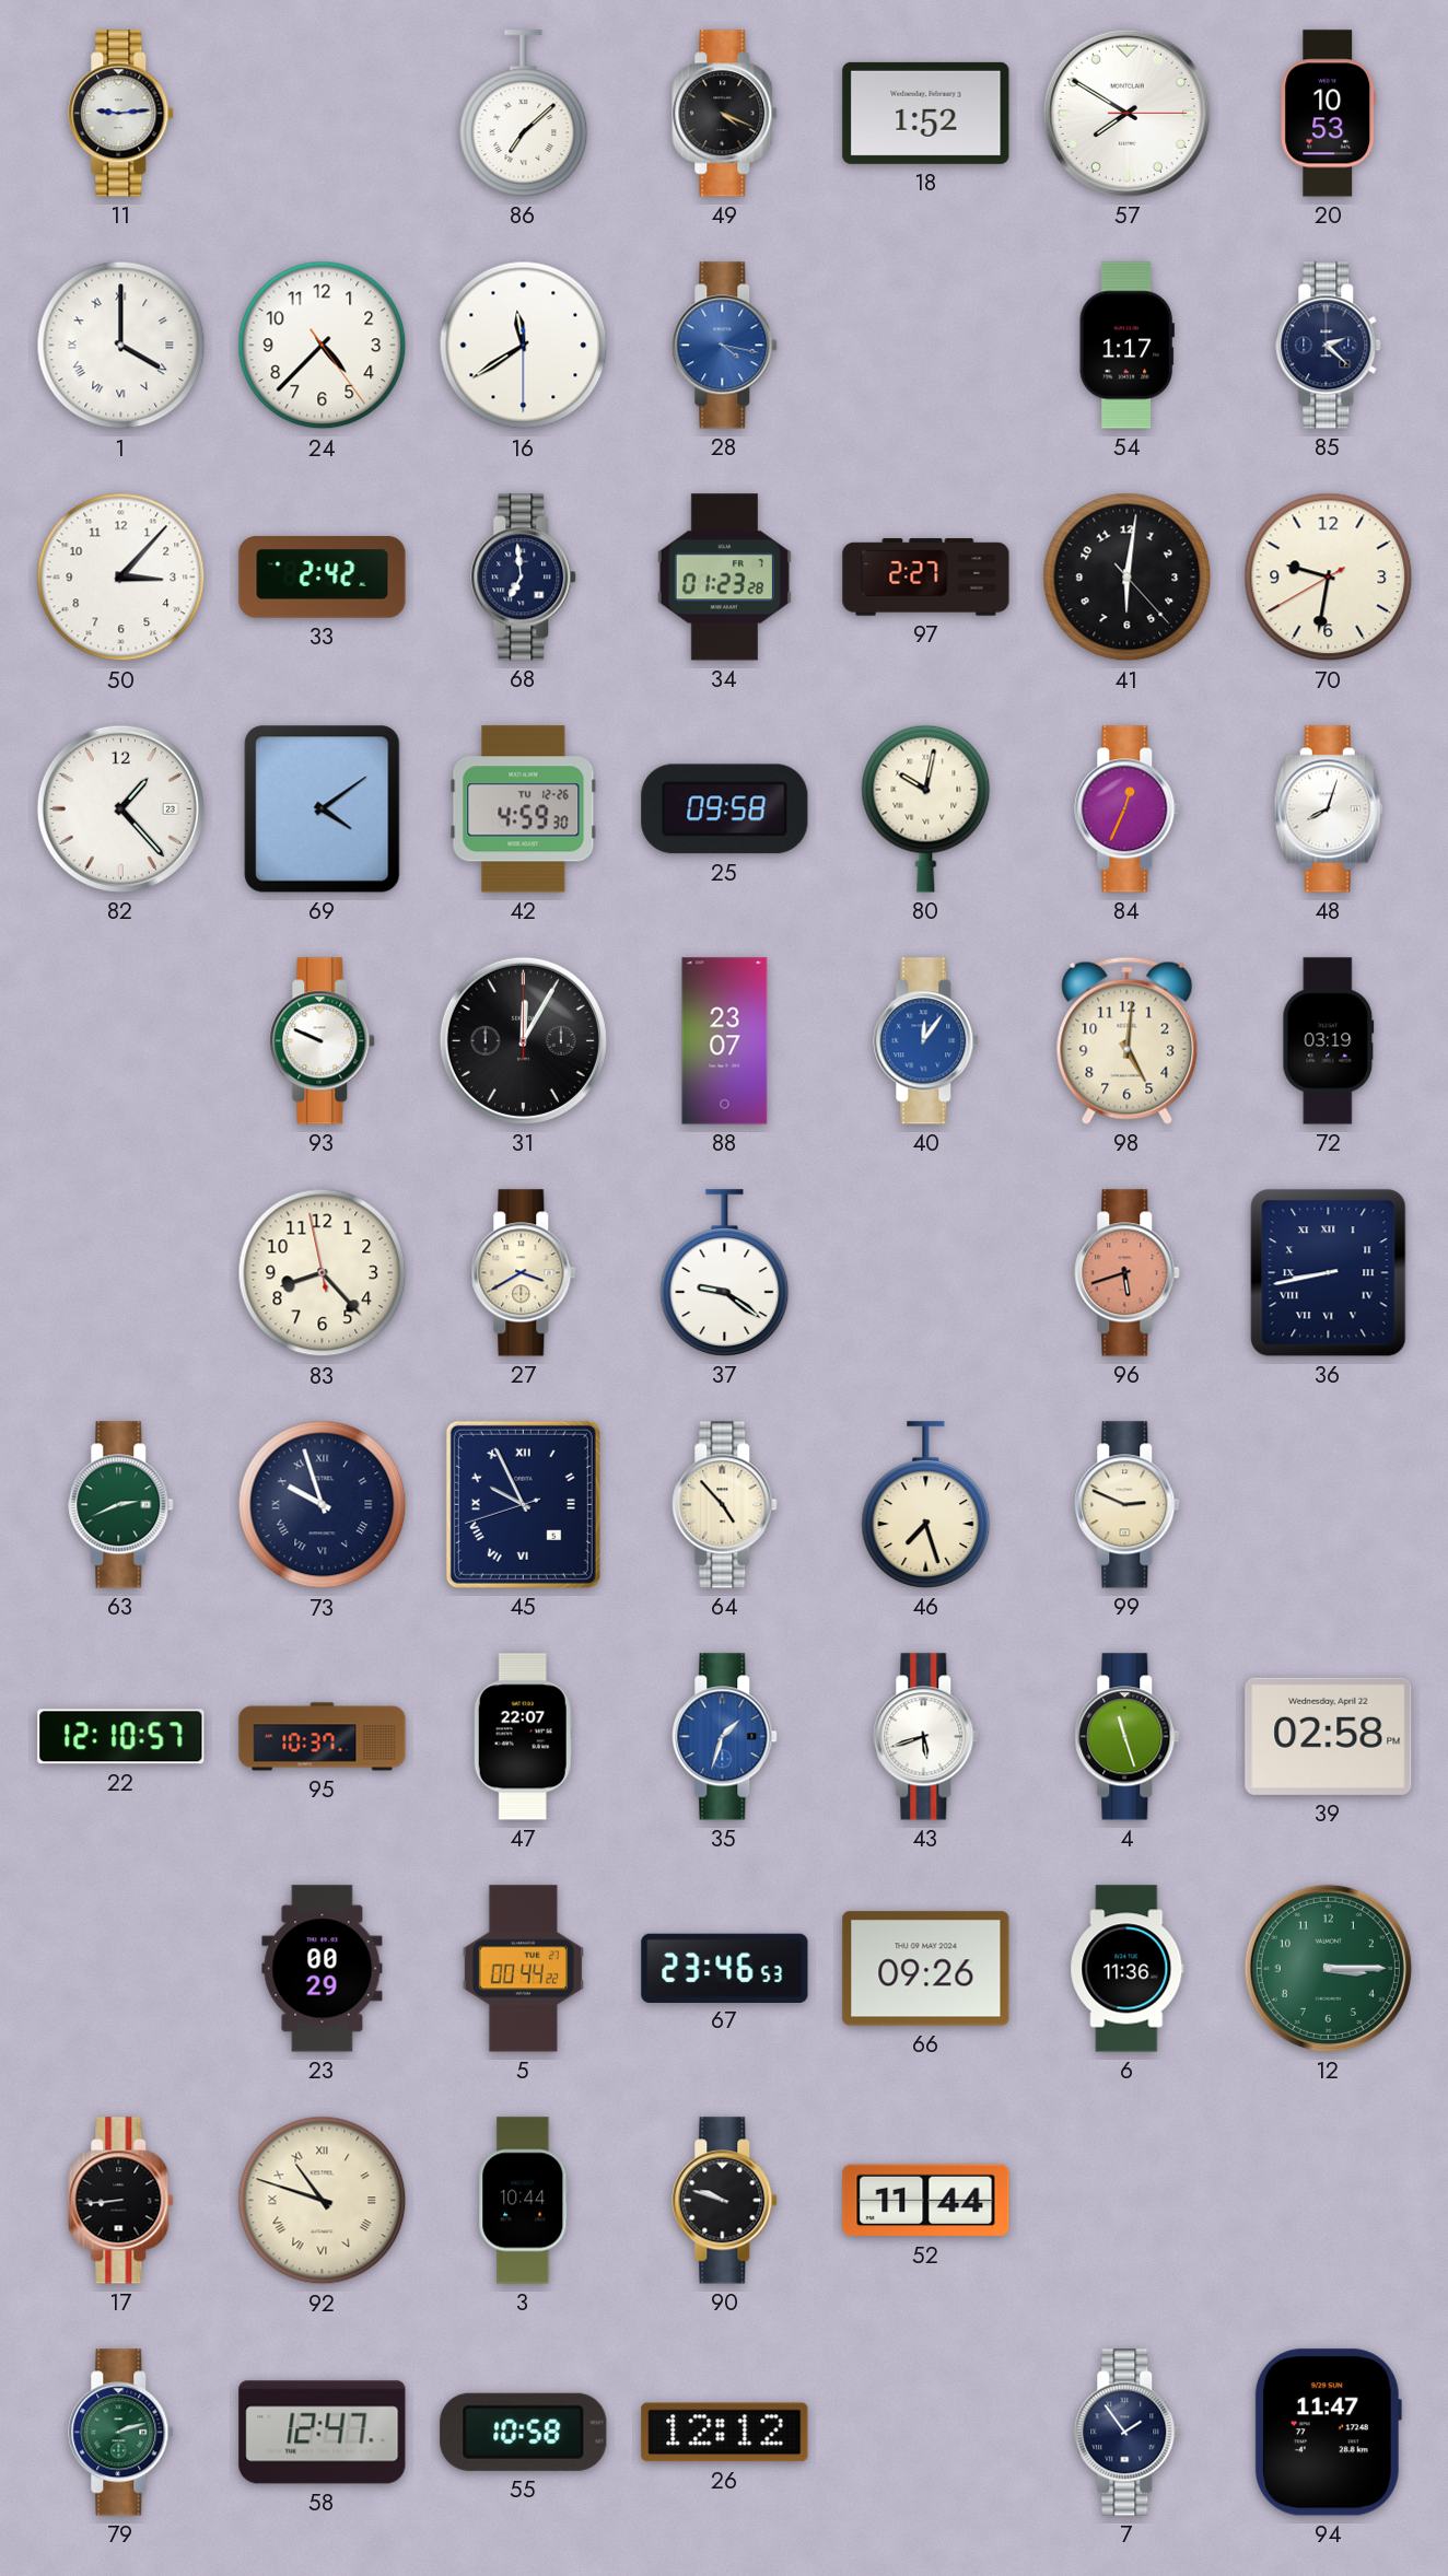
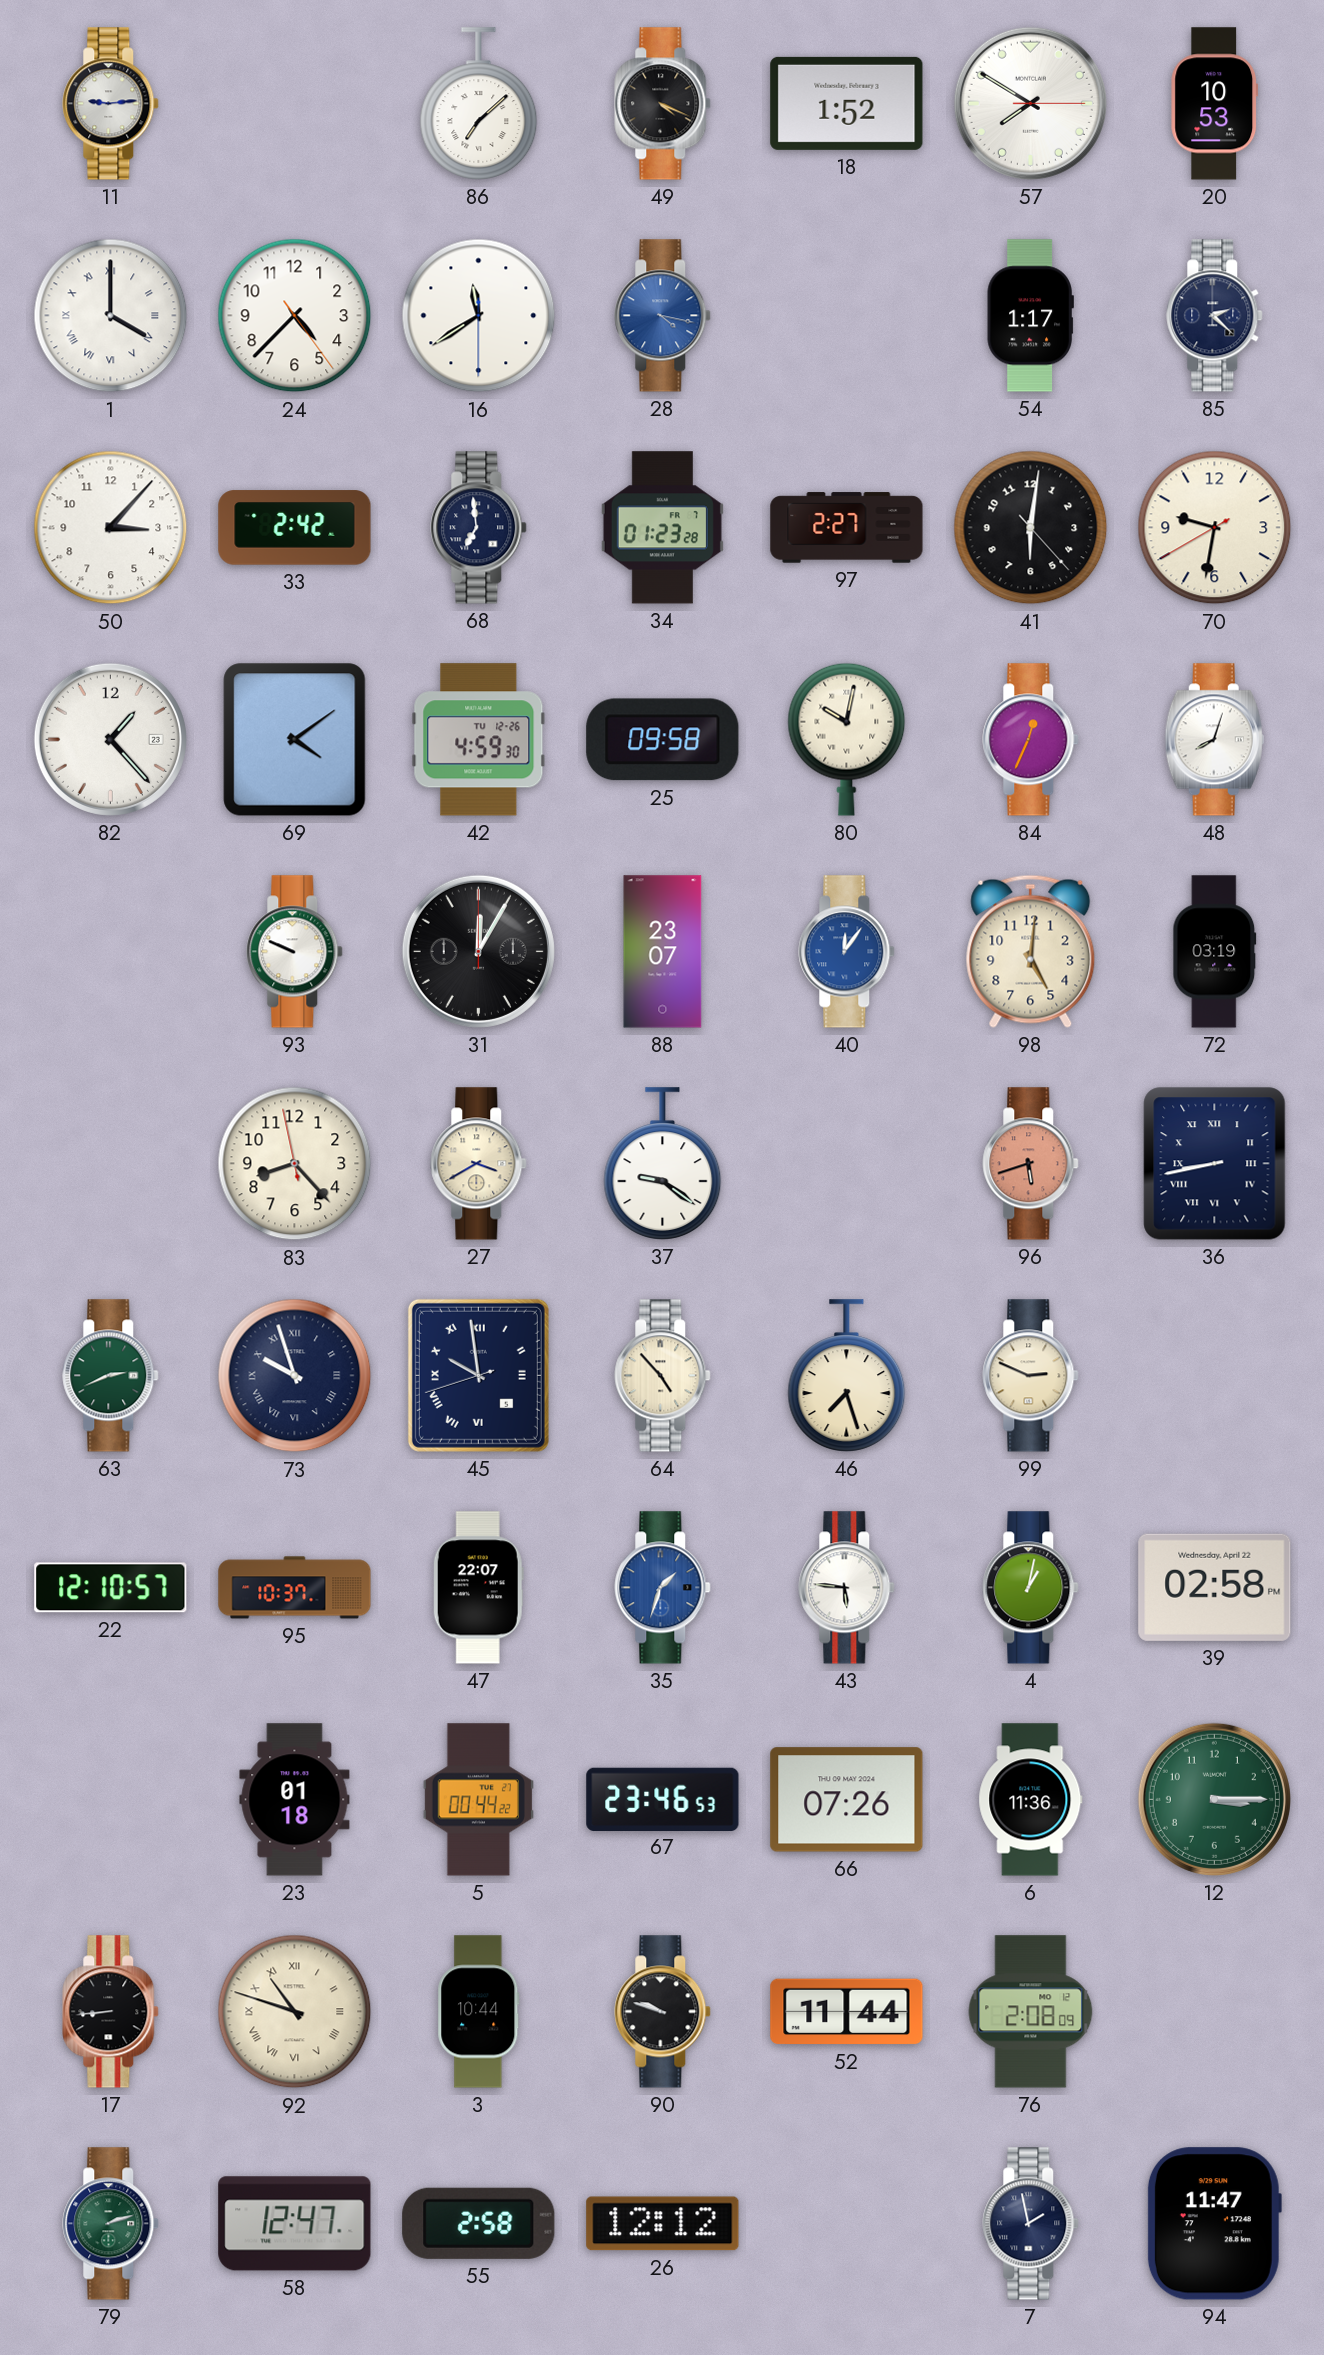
45: 9:55 -> 9:58 (478, 1375)
43: 5:42 -> 5:46 (847, 1588)
4: 11:27 -> 1:02 (1031, 1588)
23: 00:29 -> 01:18 (295, 1800)
66: 09:26 -> 07:26 (847, 1800)
76: none -> 2:08 (1031, 2012)
55: 10:58 -> 2:58 (479, 2223)
7: 1:54 -> 1:58 (1031, 2224)
